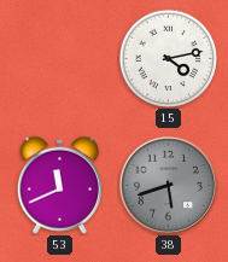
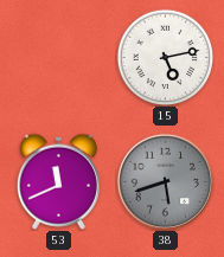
15: 4:13 -> 5:13 (165, 57)
